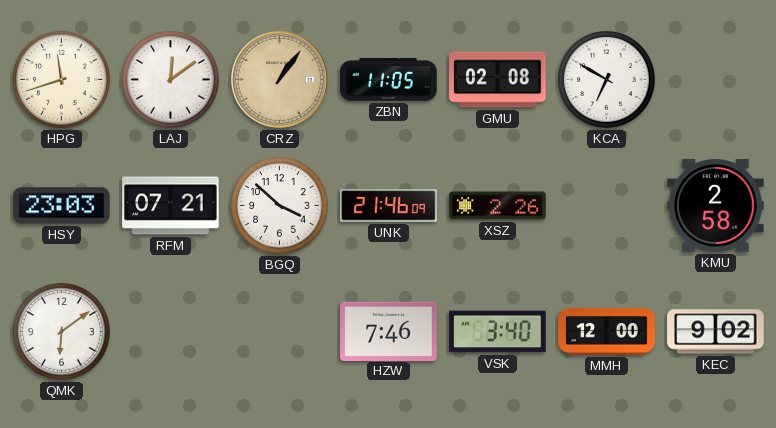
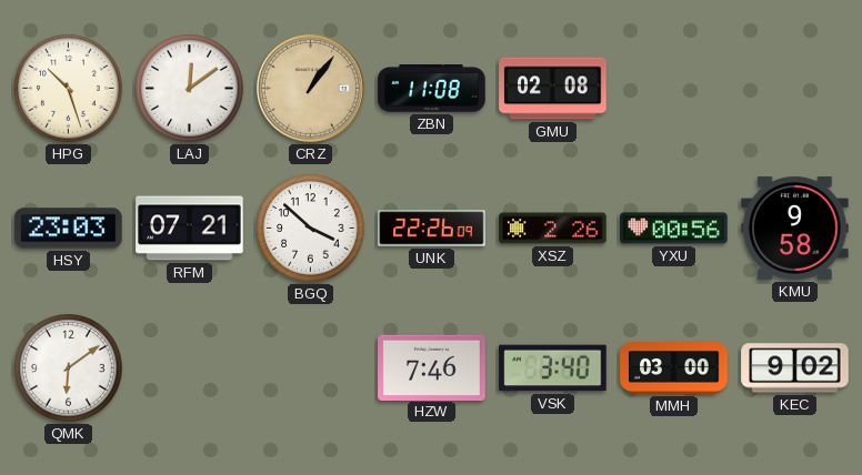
HPG: 11:42 -> 10:27 (69, 89)
ZBN: 11:05 -> 11:08 (432, 89)
KCA: 6:50 -> none (607, 80)
UNK: 21:46 -> 22:26 (432, 229)
YXU: none -> 00:56 (674, 229)
KMU: 2:58 -> 9:58 (795, 228)
MMH: 12:00 -> 03:00 (674, 368)
